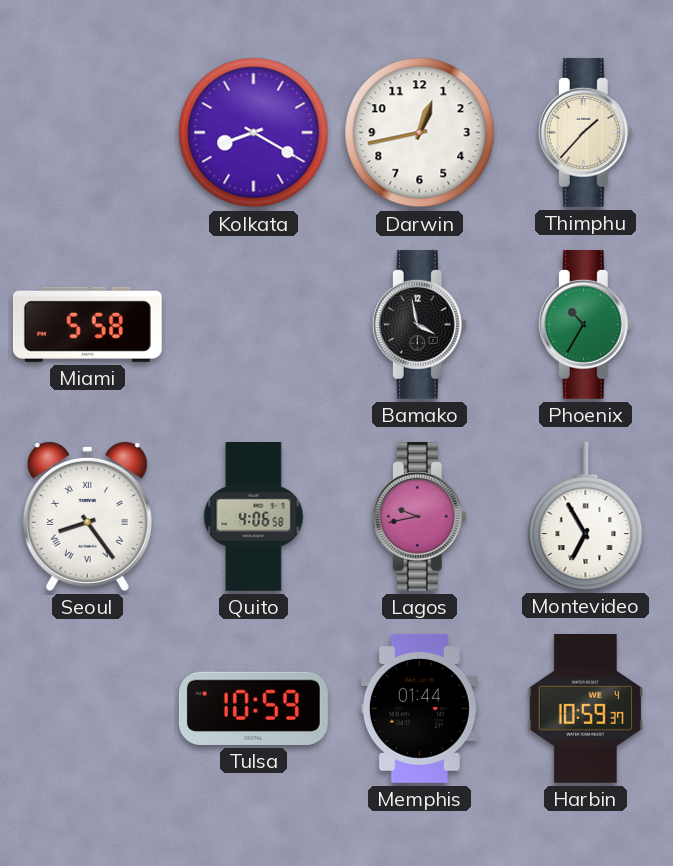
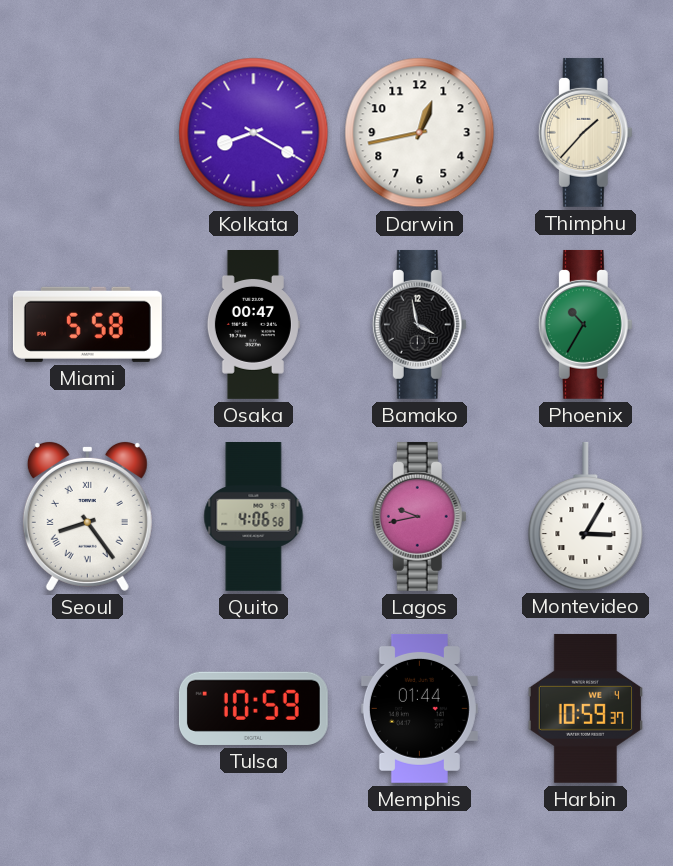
Osaka: none -> 00:47 (253, 325)
Montevideo: 6:55 -> 3:05 (586, 516)
